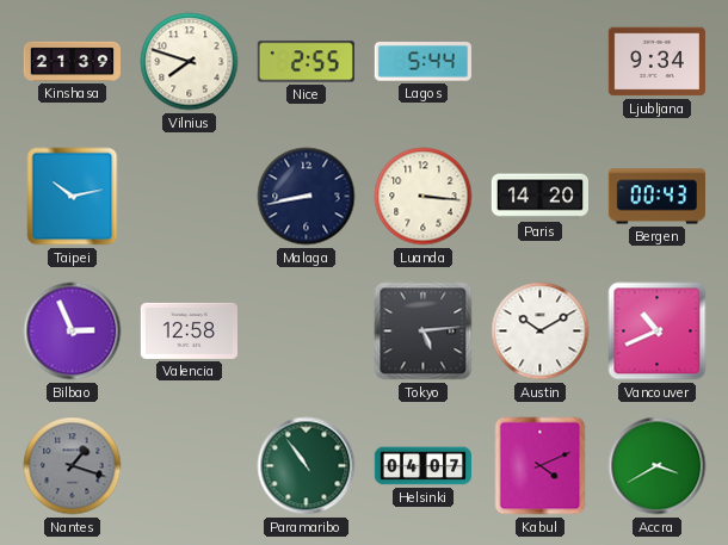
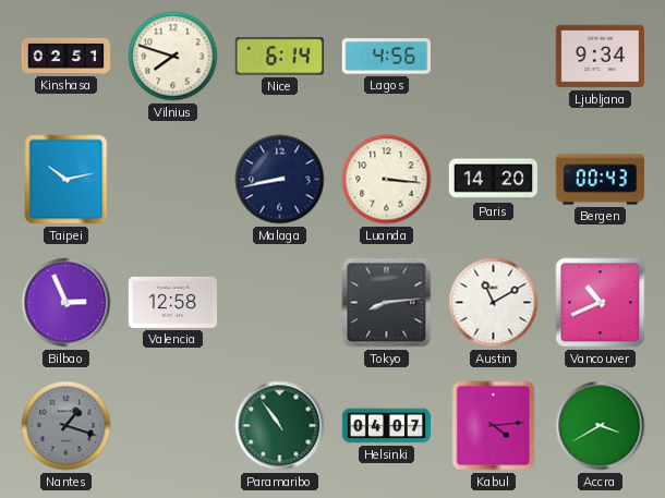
Kinshasa: 21:39 -> 02:51 (65, 56)
Nice: 2:55 -> 6:14 (279, 57)
Lagos: 5:44 -> 4:56 (386, 57)
Tokyo: 5:14 -> 8:14 (387, 303)
Austin: 10:10 -> 11:10 (494, 303)
Kabul: 4:11 -> 4:14 (494, 426)
